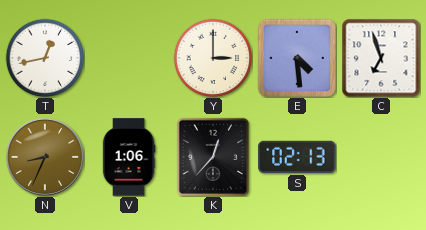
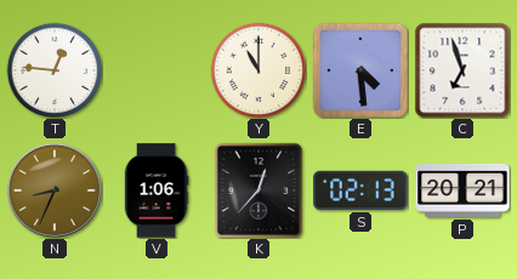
T: 12:43 -> 12:46 (55, 70)
Y: 3:00 -> 11:00 (258, 70)
P: none -> 20:21 (462, 192)
